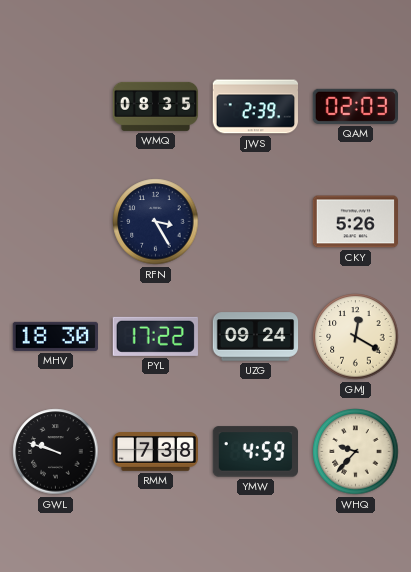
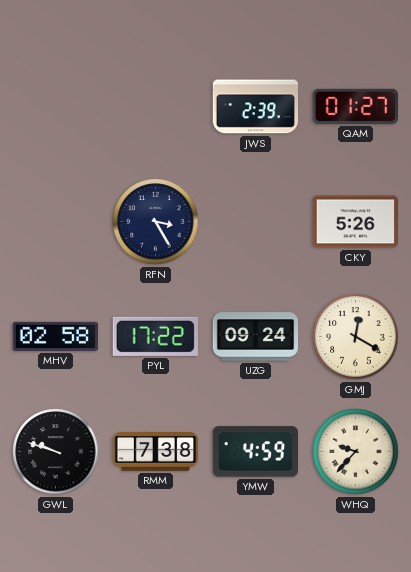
WMQ: 08:35 -> none (156, 106)
QAM: 02:03 -> 01:27 (355, 106)
MHV: 18:30 -> 02:58 (55, 336)
